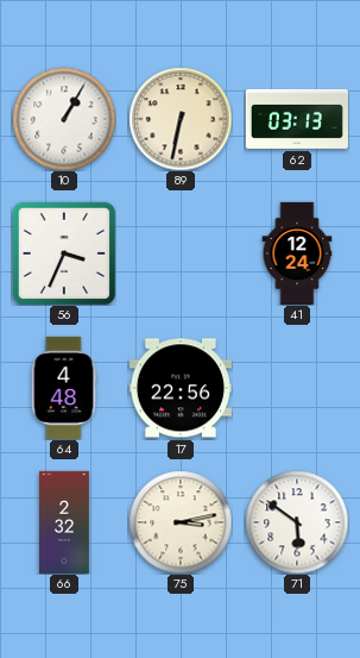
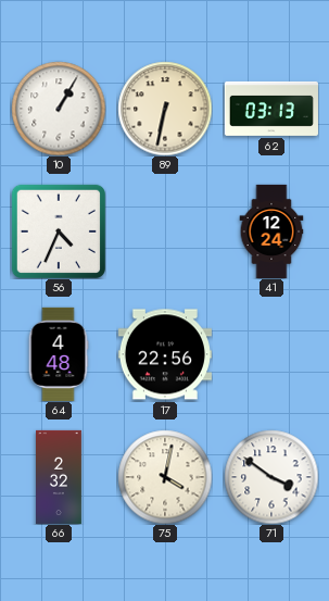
56: 3:34 -> 4:34 (59, 231)
75: 3:13 -> 4:02 (165, 477)
71: 5:51 -> 3:51 (271, 477)
